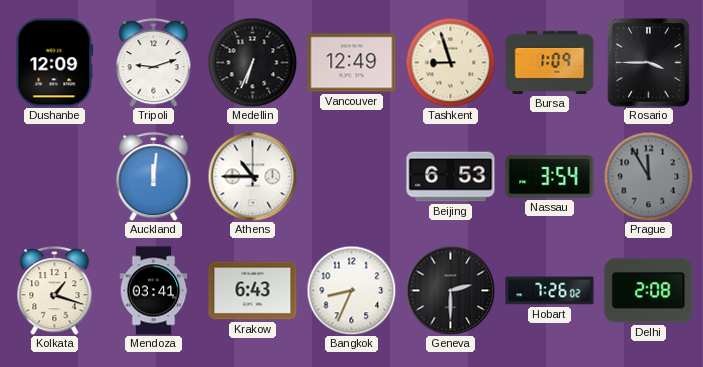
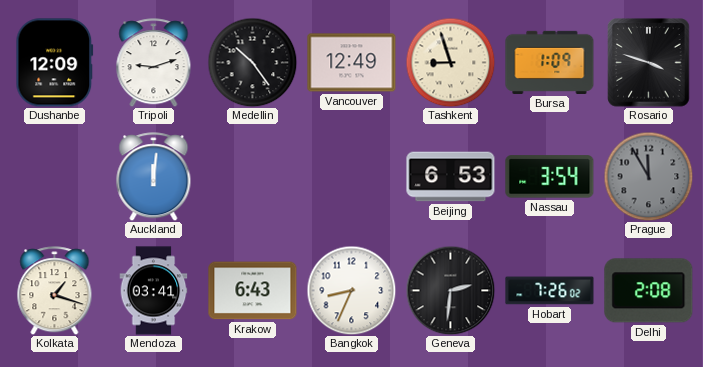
Medellin: 6:34 -> 10:24 (252, 62)
Rosario: 3:45 -> 3:48 (649, 63)
Athens: 10:45 -> none (252, 176)
Geneva: 2:30 -> 2:31 (450, 290)
